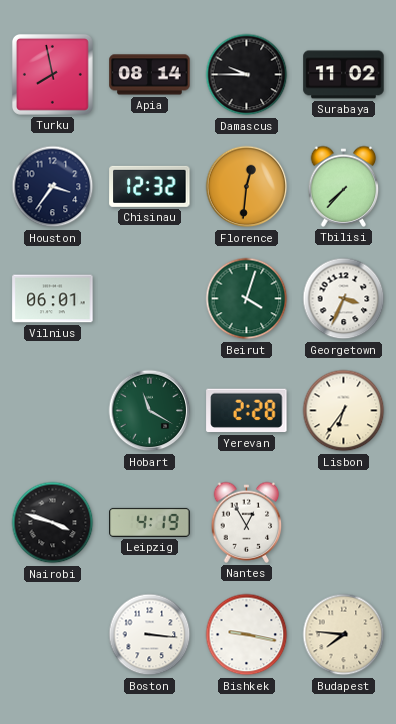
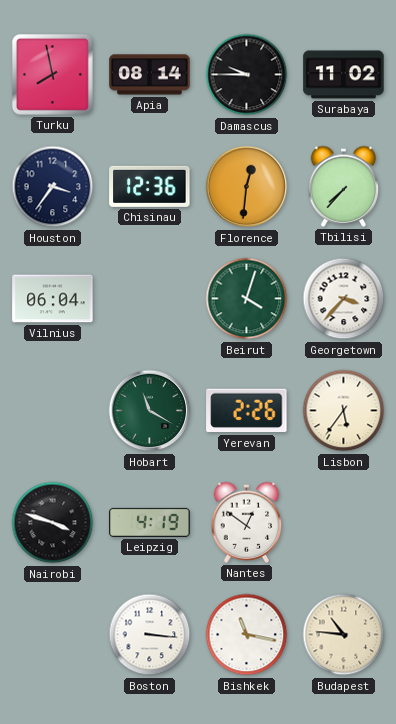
Chisinau: 12:32 -> 12:36 (150, 186)
Vilnius: 06:01 -> 06:04 (53, 299)
Georgetown: 3:34 -> 3:37 (344, 299)
Yerevan: 2:28 -> 2:26 (247, 411)
Lisbon: 6:36 -> 5:36 (344, 411)
Nantes: 12:55 -> 12:51 (247, 522)
Bishkek: 9:17 -> 11:17 (247, 635)
Budapest: 7:46 -> 10:46 (344, 635)
